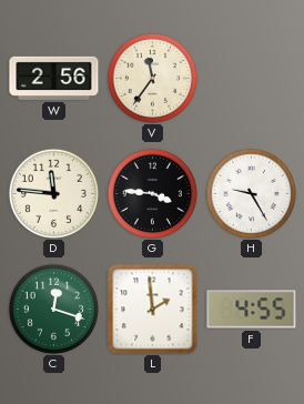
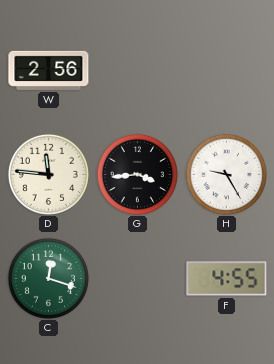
V: 11:36 -> none (152, 78)
G: 3:46 -> 3:44 (137, 174)
L: 1:59 -> none (153, 310)
